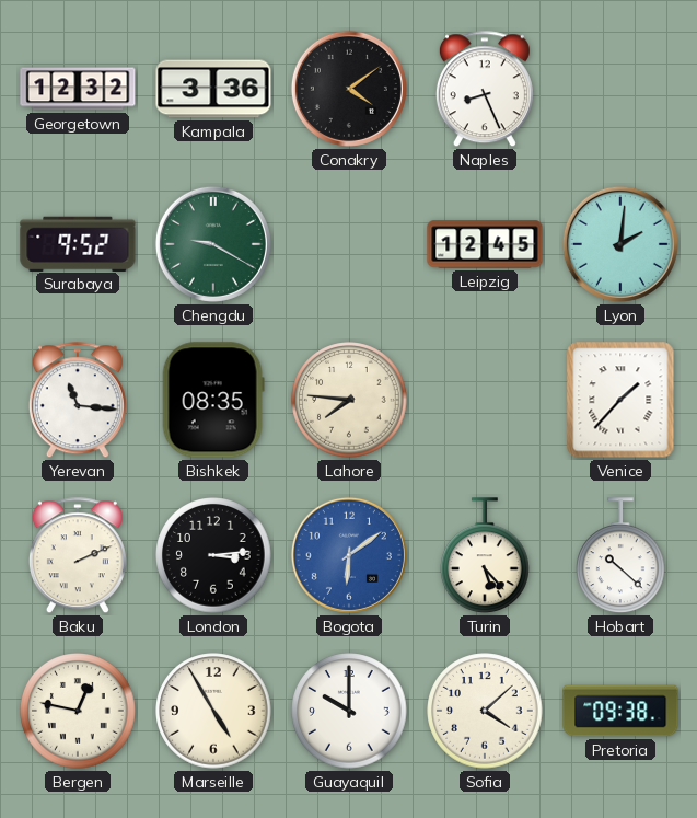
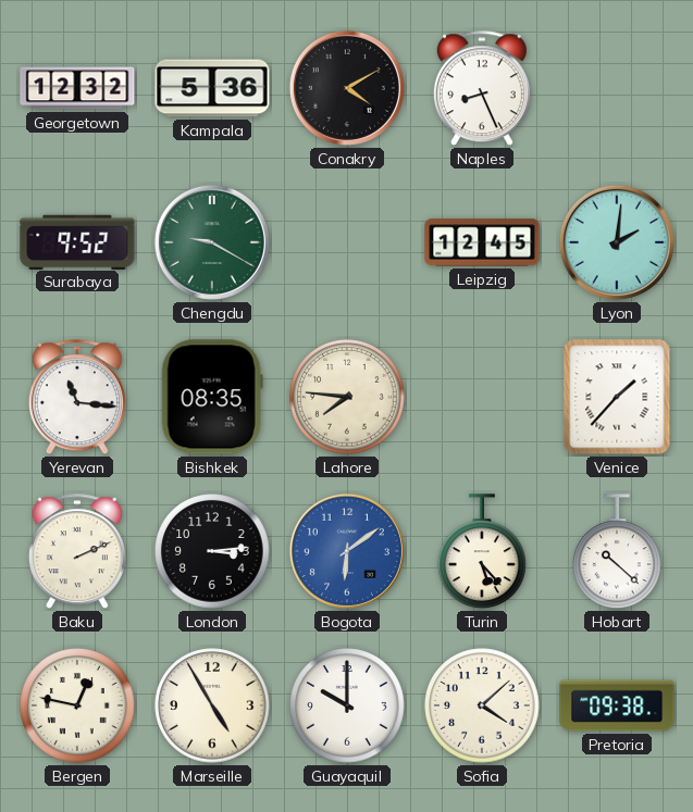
Kampala: 3:36 -> 5:36 (212, 88)
Conakry: 4:09 -> 4:10 (347, 88)
